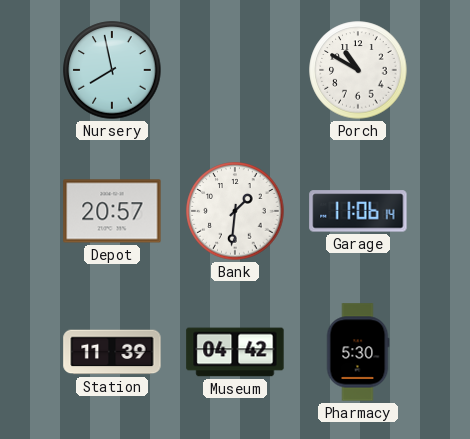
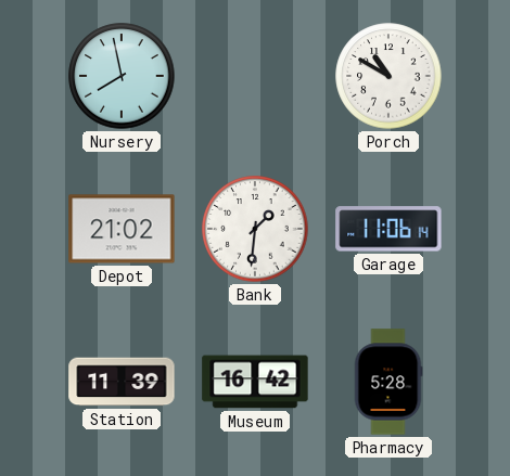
Depot: 20:57 -> 21:02 (122, 229)
Museum: 04:42 -> 16:42 (255, 382)
Pharmacy: 5:30 -> 5:28 (388, 382)
